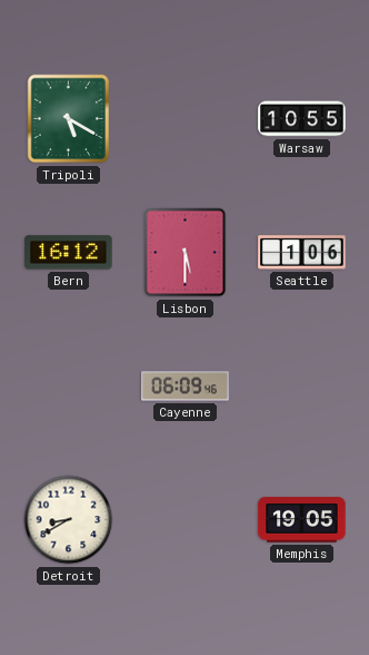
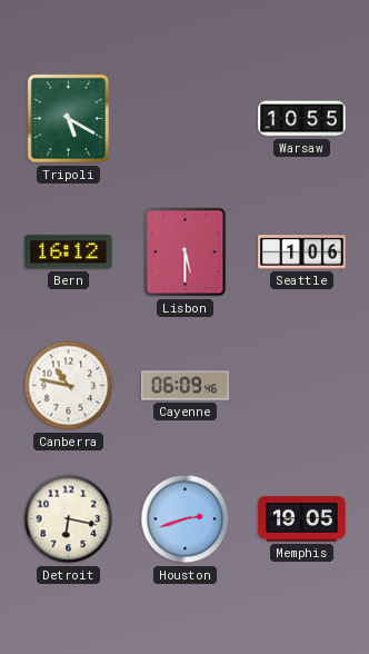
Canberra: none -> 10:47 (69, 386)
Detroit: 8:40 -> 6:17 (69, 519)
Houston: none -> 2:42 (186, 519)
